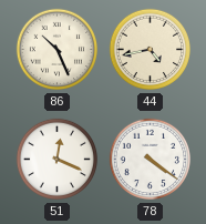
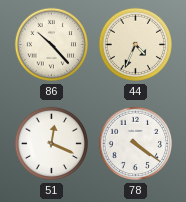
86: 10:26 -> 10:23 (52, 45)
44: 4:43 -> 4:34 (136, 45)
